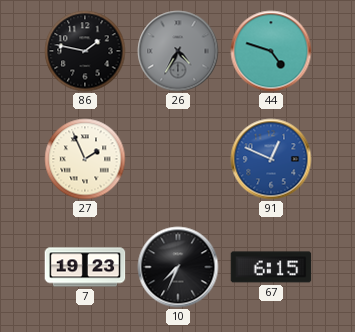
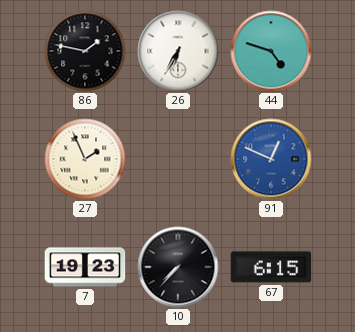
26: 4:35 -> 6:35 (178, 51)
26 dial: grey -> white (178, 51)
10: 7:34 -> 7:37 (178, 267)
